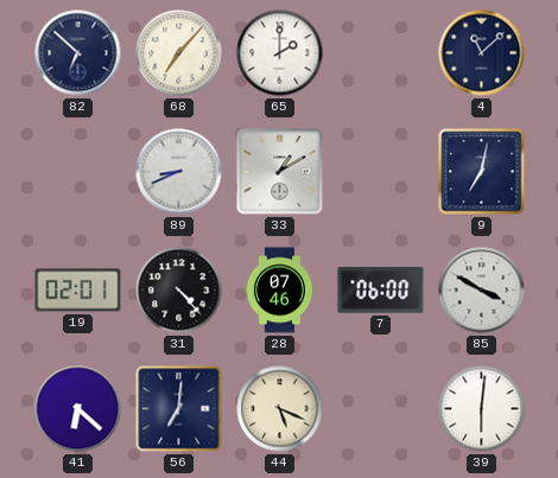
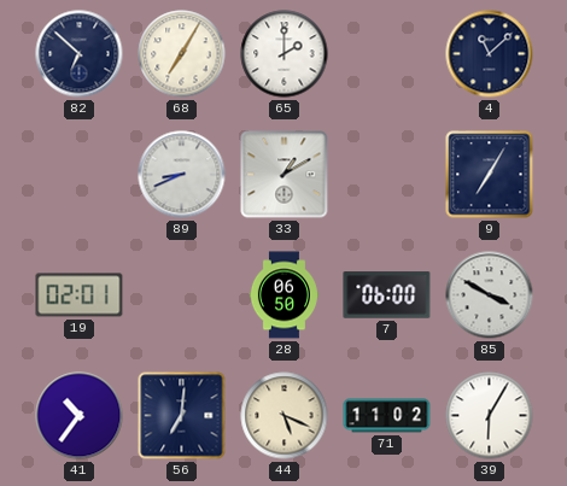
68: 7:07 -> 7:05 (182, 54)
9: 7:02 -> 7:05 (490, 175)
31: 4:23 -> none (179, 291)
28: 07:46 -> 06:50 (283, 295)
41: 6:22 -> 10:36 (80, 416)
71: none -> 11:02 (387, 416)
39: 6:01 -> 6:05 (490, 416)
